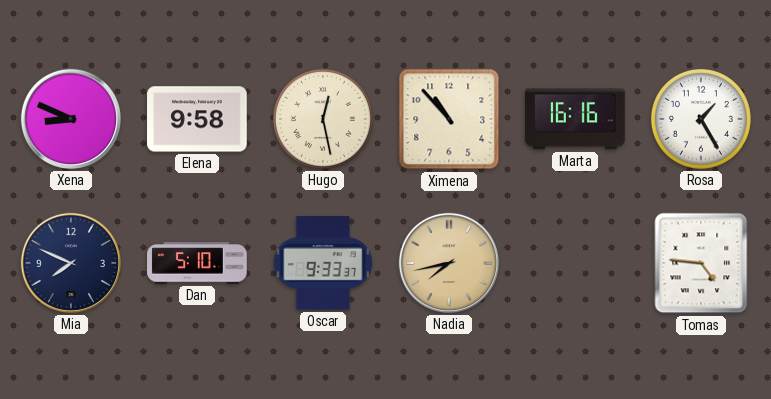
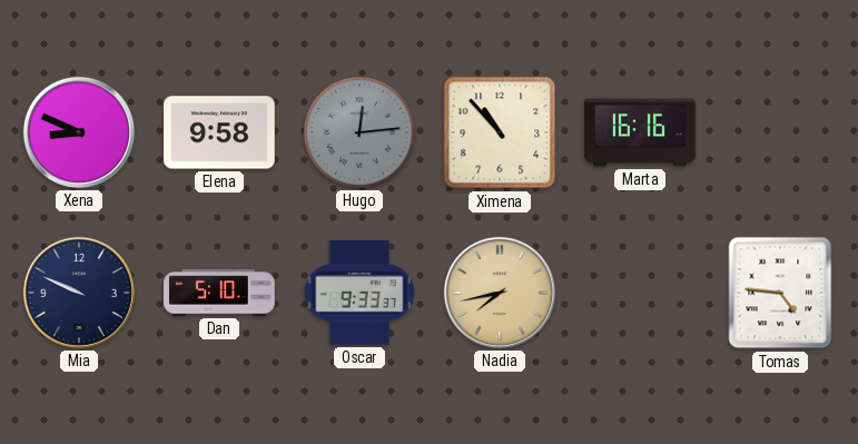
Hugo: 12:28 -> 12:14 (359, 132)
Hugo dial: cream -> grey (359, 132)
Rosa: 1:25 -> none (701, 119)
Mia: 7:49 -> 9:49 (79, 293)
